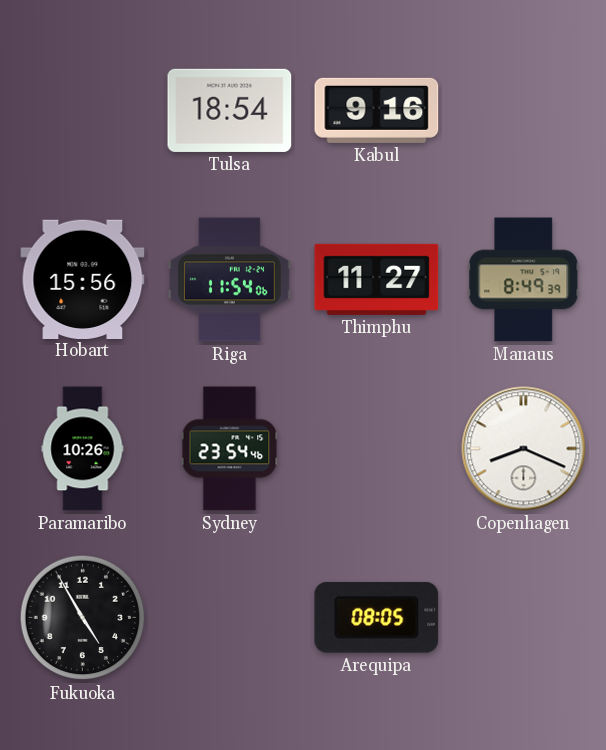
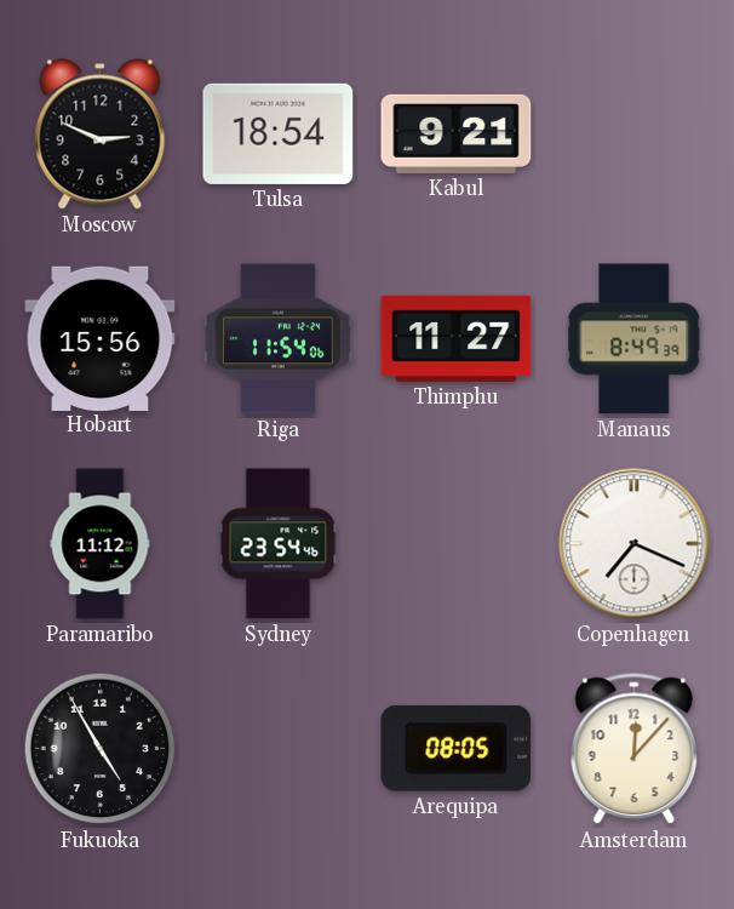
Moscow: none -> 2:49 (101, 135)
Kabul: 9:16 -> 9:21 (457, 133)
Paramaribo: 10:26 -> 11:12 (101, 544)
Copenhagen: 8:19 -> 7:19 (635, 544)
Amsterdam: none -> 12:07 (635, 749)
